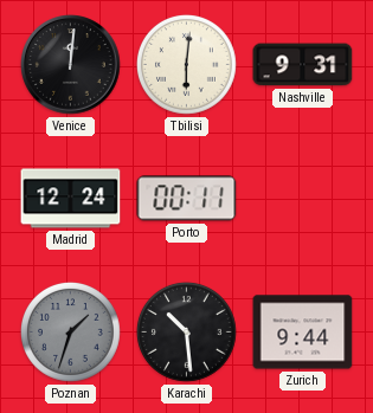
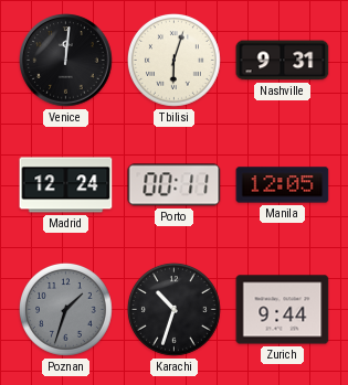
Tbilisi: 6:01 -> 6:03 (175, 61)
Manila: none -> 12:05 (283, 185)
Karachi: 10:29 -> 10:33 (175, 310)
